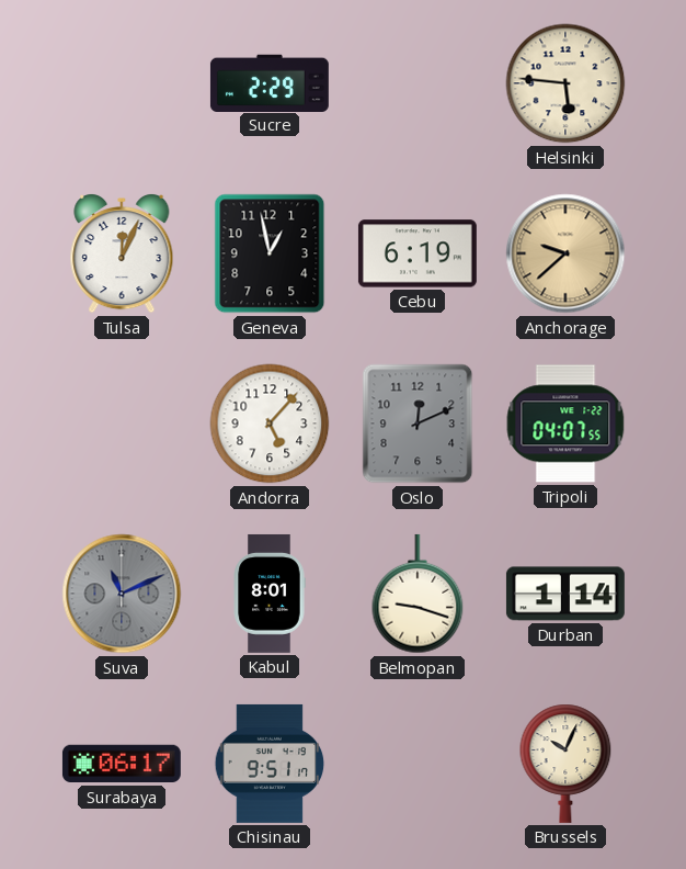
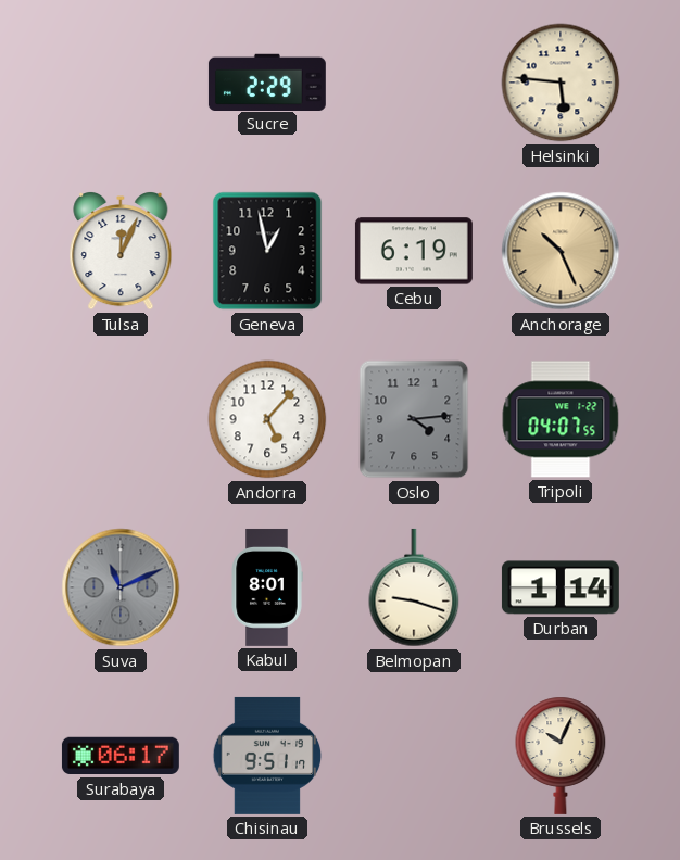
Anchorage: 9:38 -> 10:26 (561, 251)
Oslo: 12:11 -> 4:14 (414, 419)
